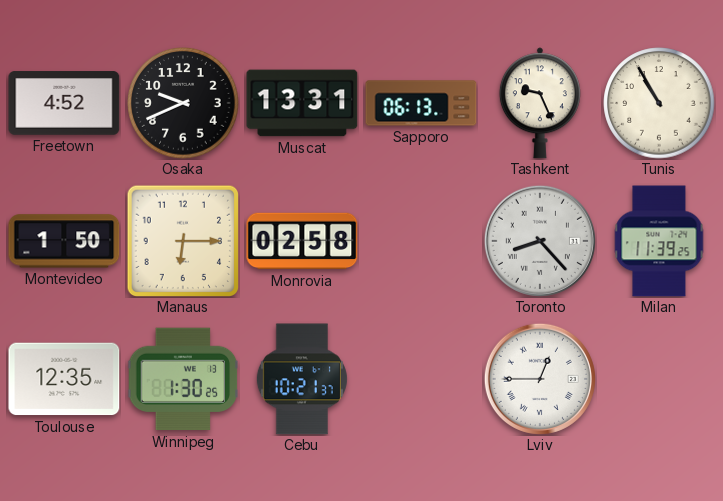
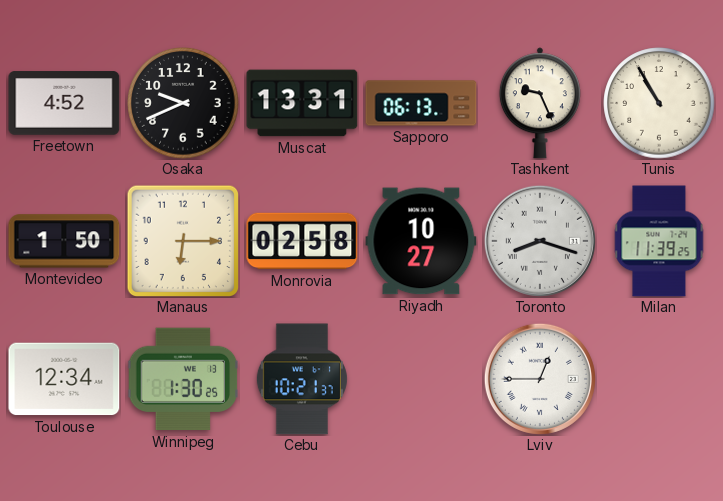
Riyadh: none -> 10:27 (421, 241)
Toronto: 8:23 -> 8:18 (540, 241)
Toulouse: 12:35 -> 12:34 (64, 379)
